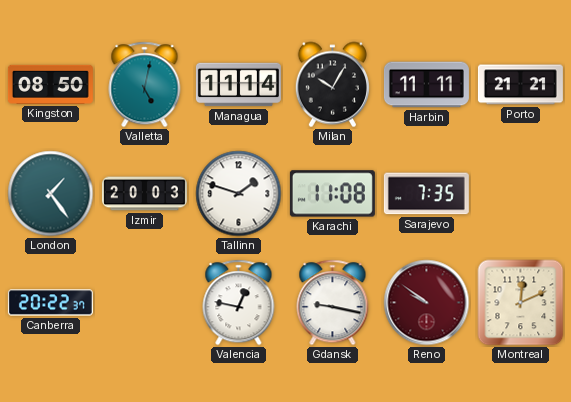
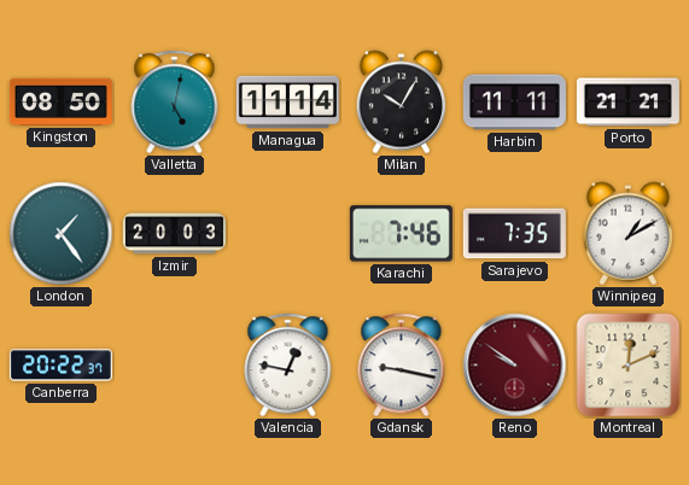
Tallinn: 1:48 -> none (239, 194)
Karachi: 11:08 -> 7:46 (401, 234)
Winnipeg: none -> 1:10 (627, 234)
